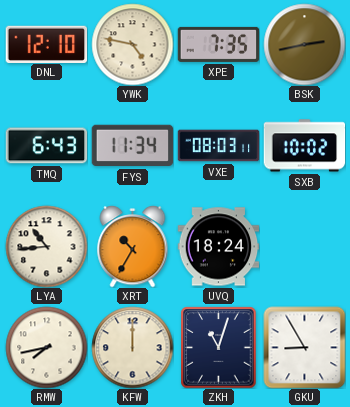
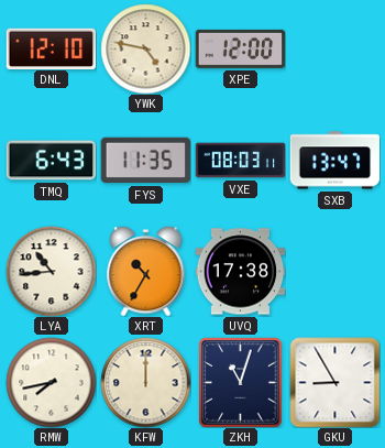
XPE: 7:35 -> 12:00 (240, 48)
BSK: 2:43 -> none (304, 44)
FYS: 11:34 -> 11:35 (145, 161)
SXB: 10:02 -> 13:47 (334, 161)
UVQ: 18:24 -> 17:38 (240, 272)
